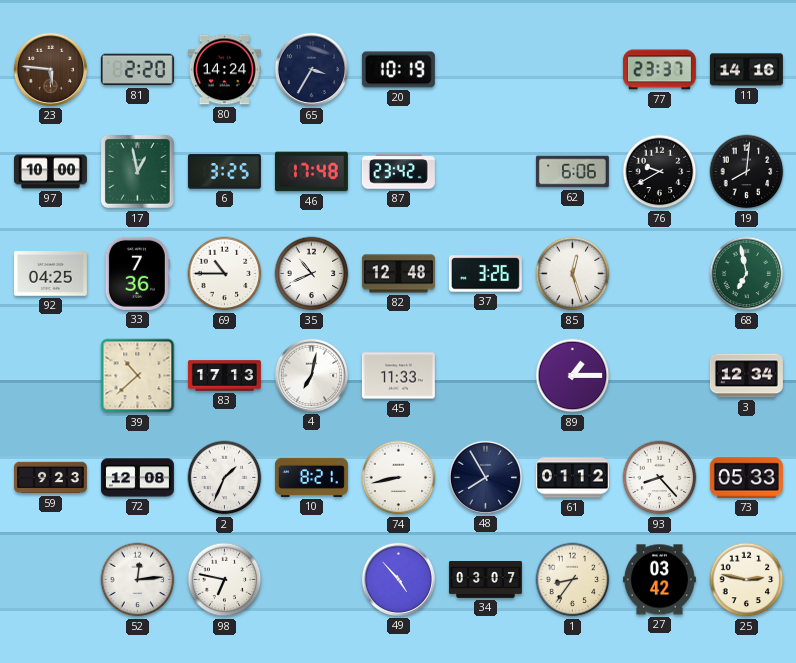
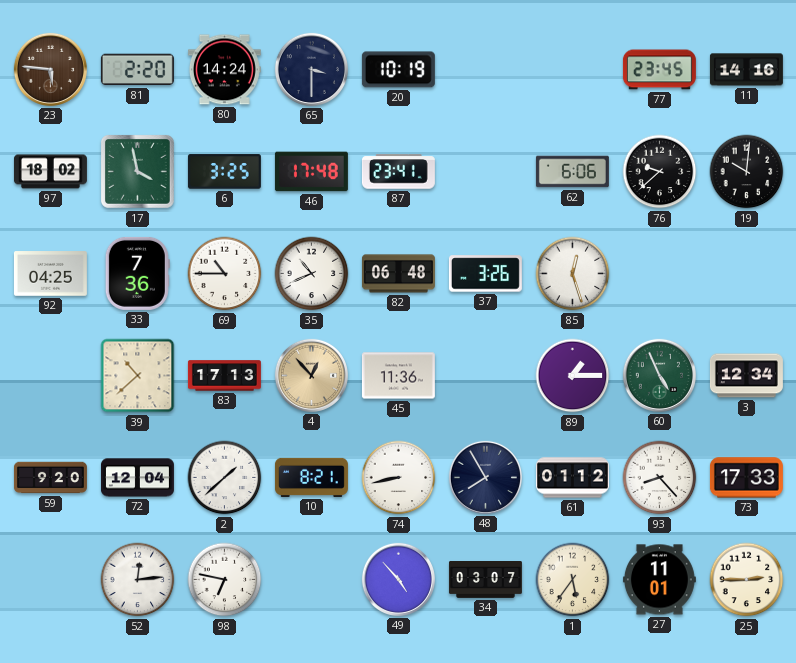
65: 3:35 -> 3:30 (311, 69)
77: 23:37 -> 23:45 (659, 70)
97: 10:00 -> 18:02 (50, 172)
17: 12:58 -> 3:58 (137, 171)
87: 23:42 -> 23:41 (398, 172)
76: 9:40 -> 9:38 (660, 172)
19: 8:01 -> 10:01 (747, 172)
82: 12:48 -> 06:48 (398, 274)
68: 6:58 -> none (747, 274)
4: 7:02 -> 12:53 (311, 375)
4 dial: white -> champagne (311, 375)
45: 11:33 -> 11:36 (398, 376)
60: none -> 4:56 (659, 375)
59: 9:23 -> 9:20 (50, 478)
72: 12:08 -> 12:04 (137, 478)
2: 1:34 -> 1:38 (225, 478)
73: 05:33 -> 17:33 (746, 478)
1: 8:36 -> 5:36 (573, 580)
27: 03:42 -> 11:01 (659, 580)
25: 2:47 -> 2:45 (747, 580)
